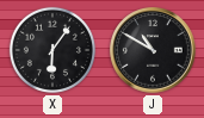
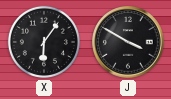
J: 10:50 -> 3:50 (128, 42)
